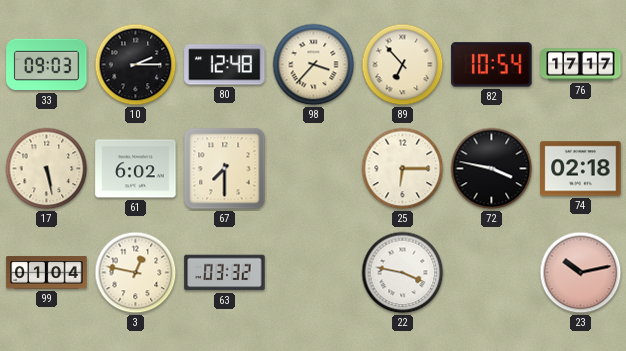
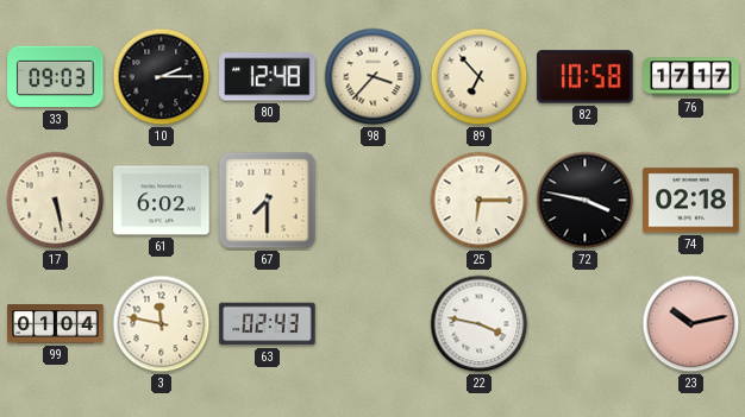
82: 10:54 -> 10:58 (586, 77)
3: 12:47 -> 11:47 (162, 324)
63: 03:32 -> 02:43 (268, 324)
